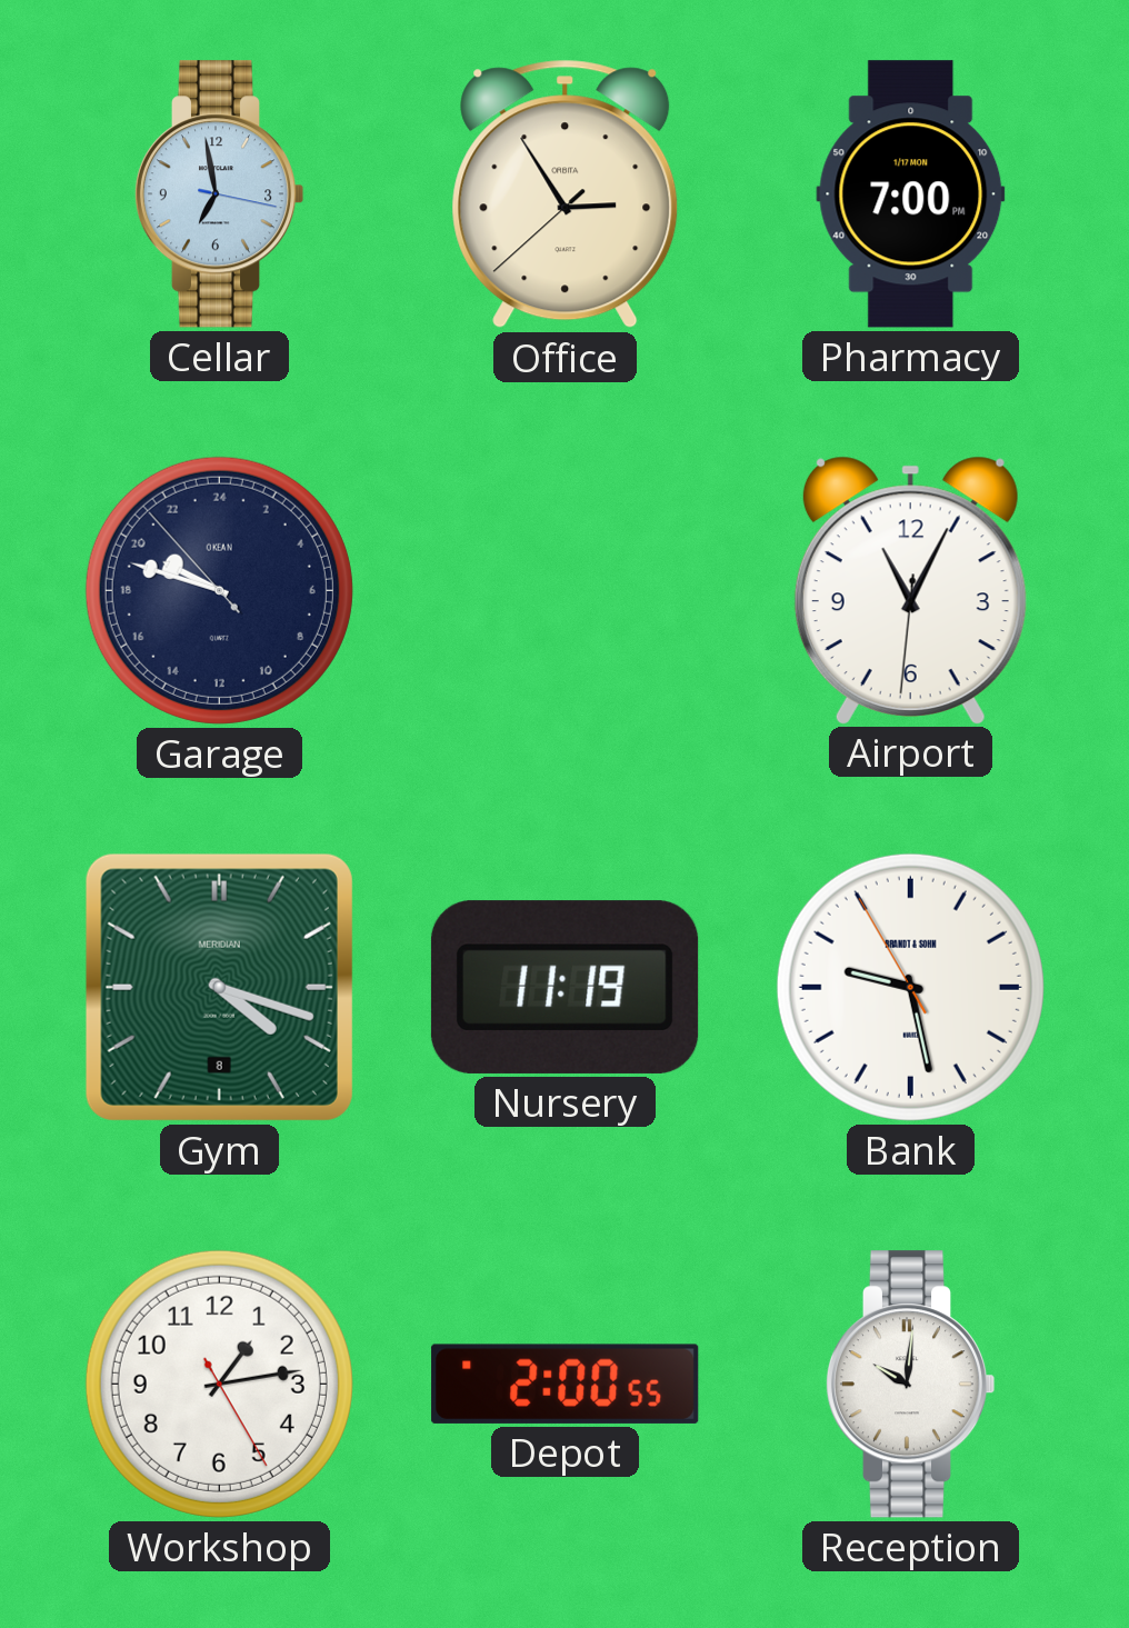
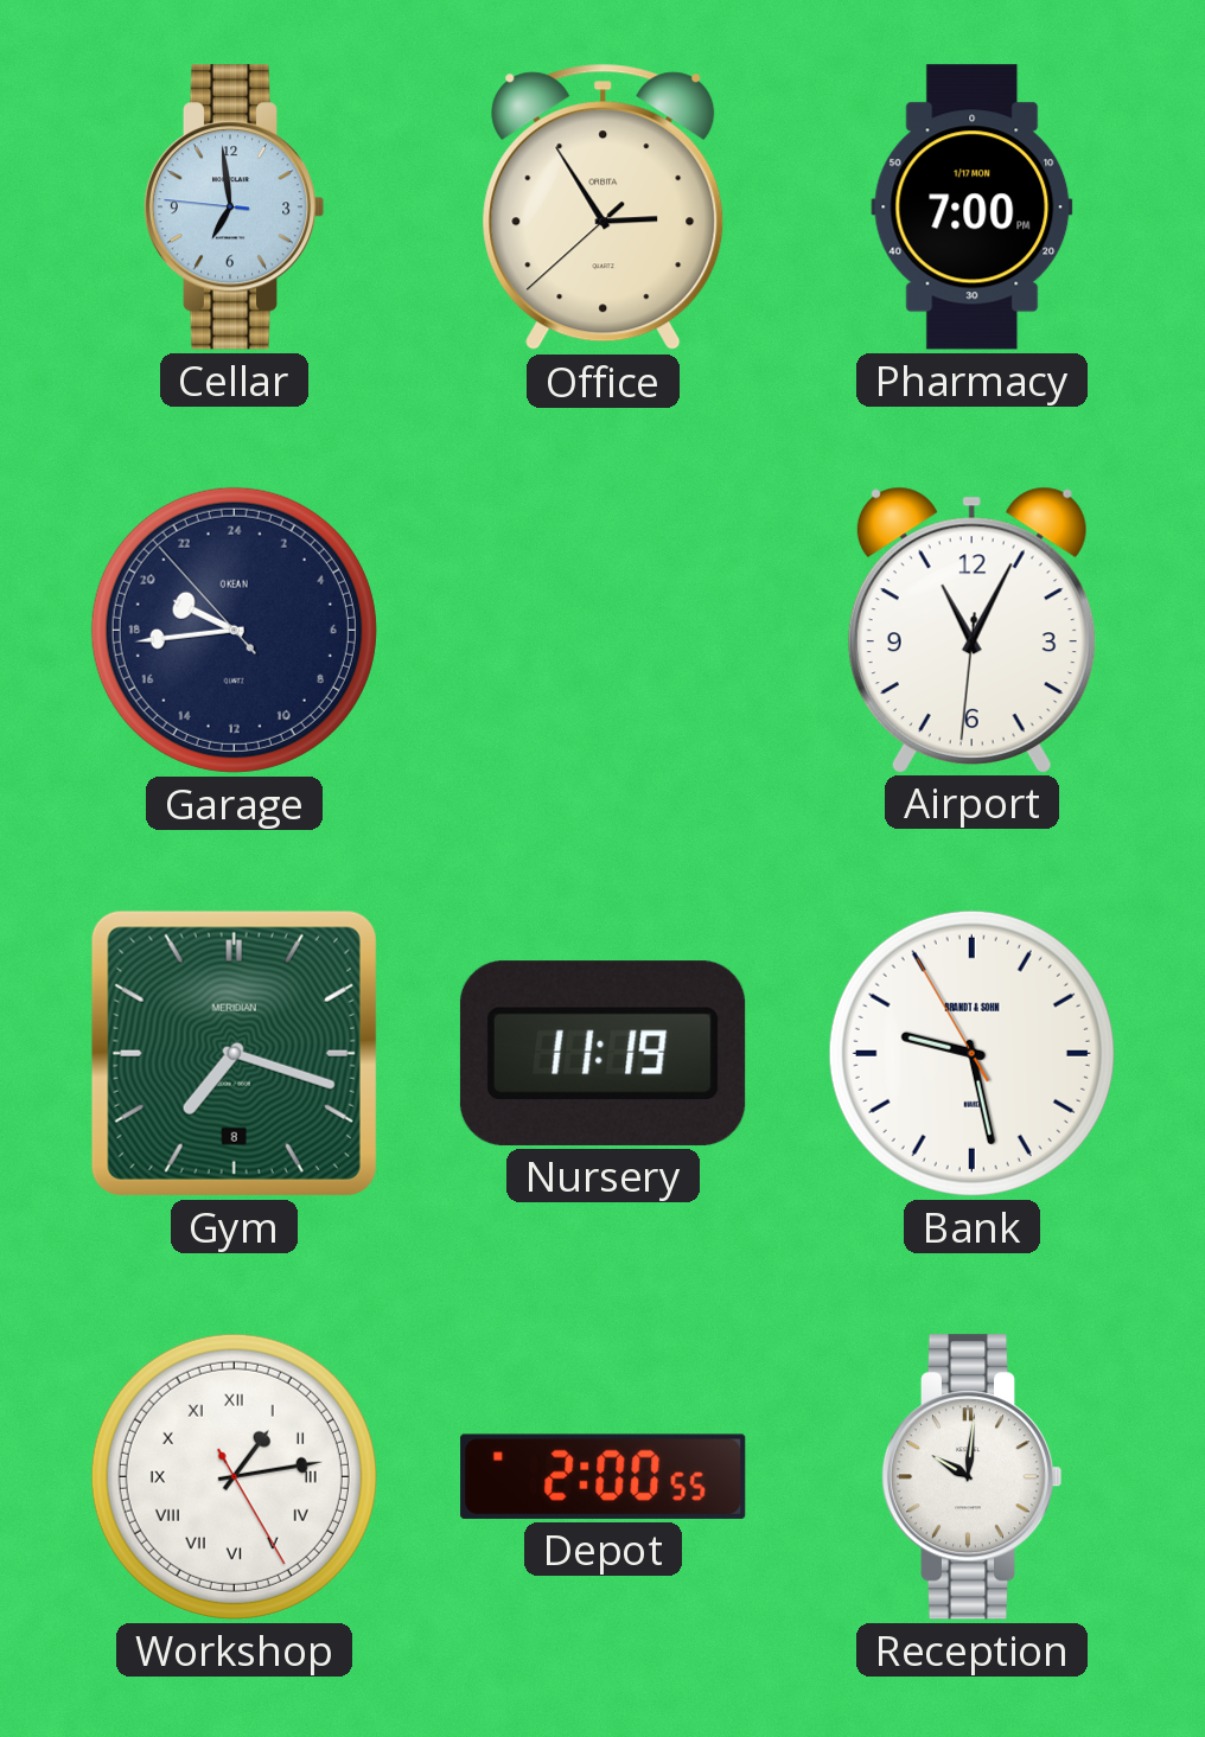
Cellar: 6:58:17 -> 6:58:46 (234, 207)
Garage: 19:47 -> 19:43 (234, 630)
Gym: 4:18 -> 7:18 (234, 1053)
Workshop numerals: Arabic -> Roman (234, 1476)
